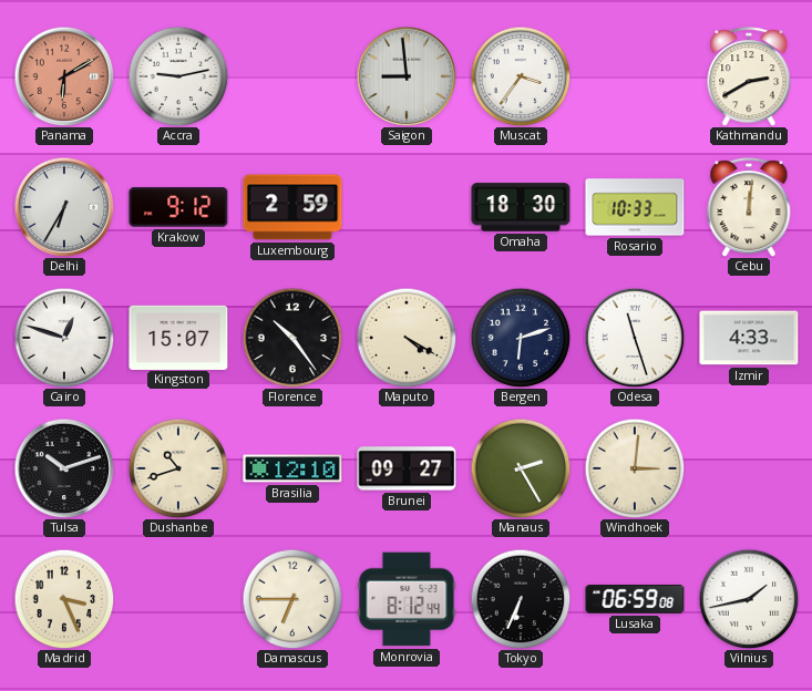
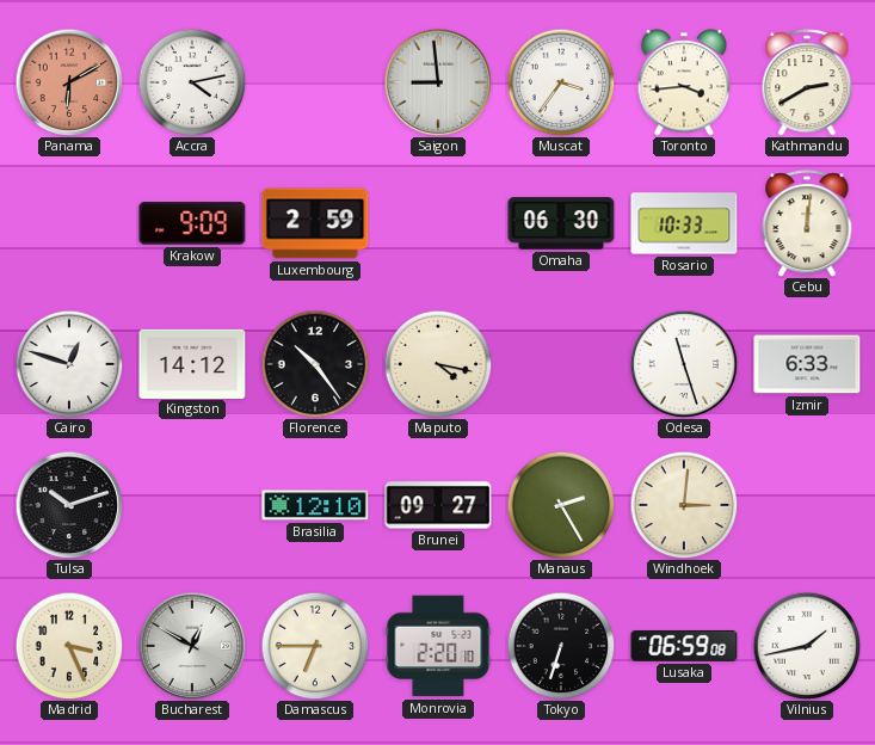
Accra: 9:13 -> 4:13 (192, 82)
Toronto: none -> 3:44 (683, 82)
Delhi: 6:35 -> none (64, 207)
Krakow: 9:12 -> 9:09 (192, 223)
Omaha: 18:30 -> 06:30 (561, 223)
Kingston: 15:07 -> 14:12 (192, 363)
Maputo: 4:20 -> 4:17 (438, 364)
Bergen: 6:12 -> none (521, 338)
Izmir: 4:33 -> 6:33 (807, 364)
Dushanbe: 10:42 -> none (178, 468)
Bucharest: none -> 12:50 (192, 646)
Monrovia: 8:12 -> 2:20 (438, 646)
Tokyo: 6:34 -> 6:33 (561, 646)
